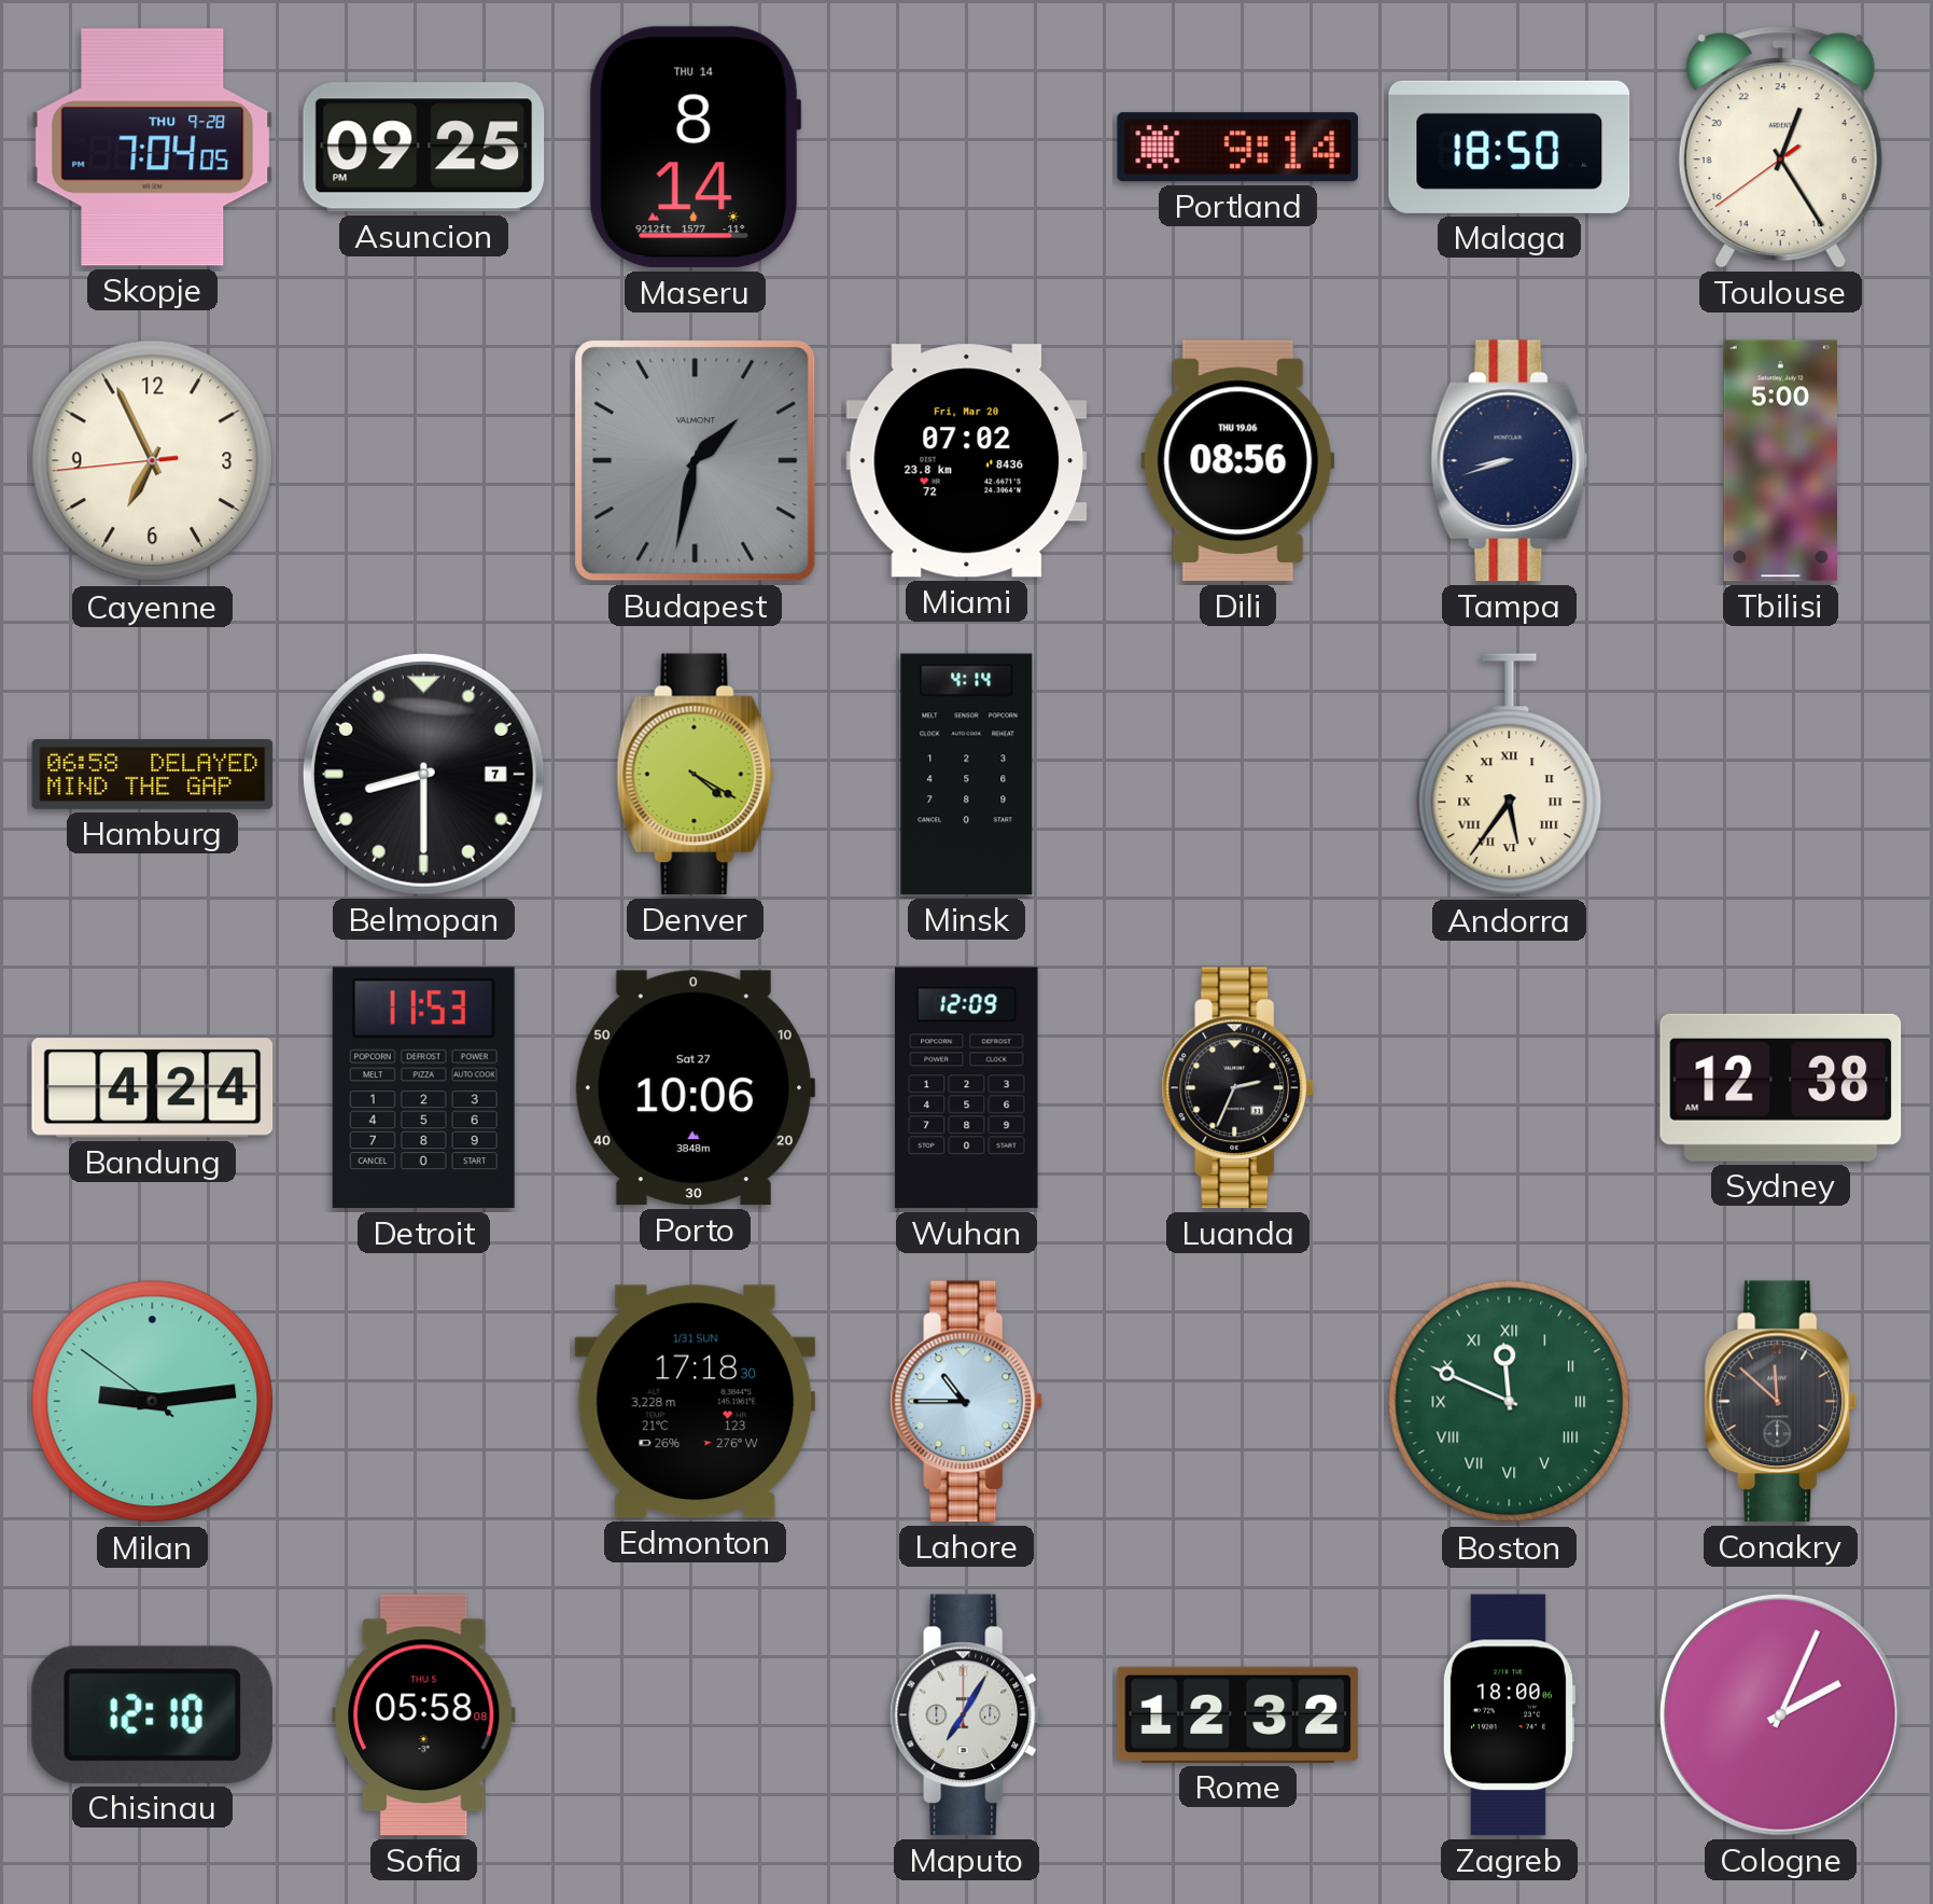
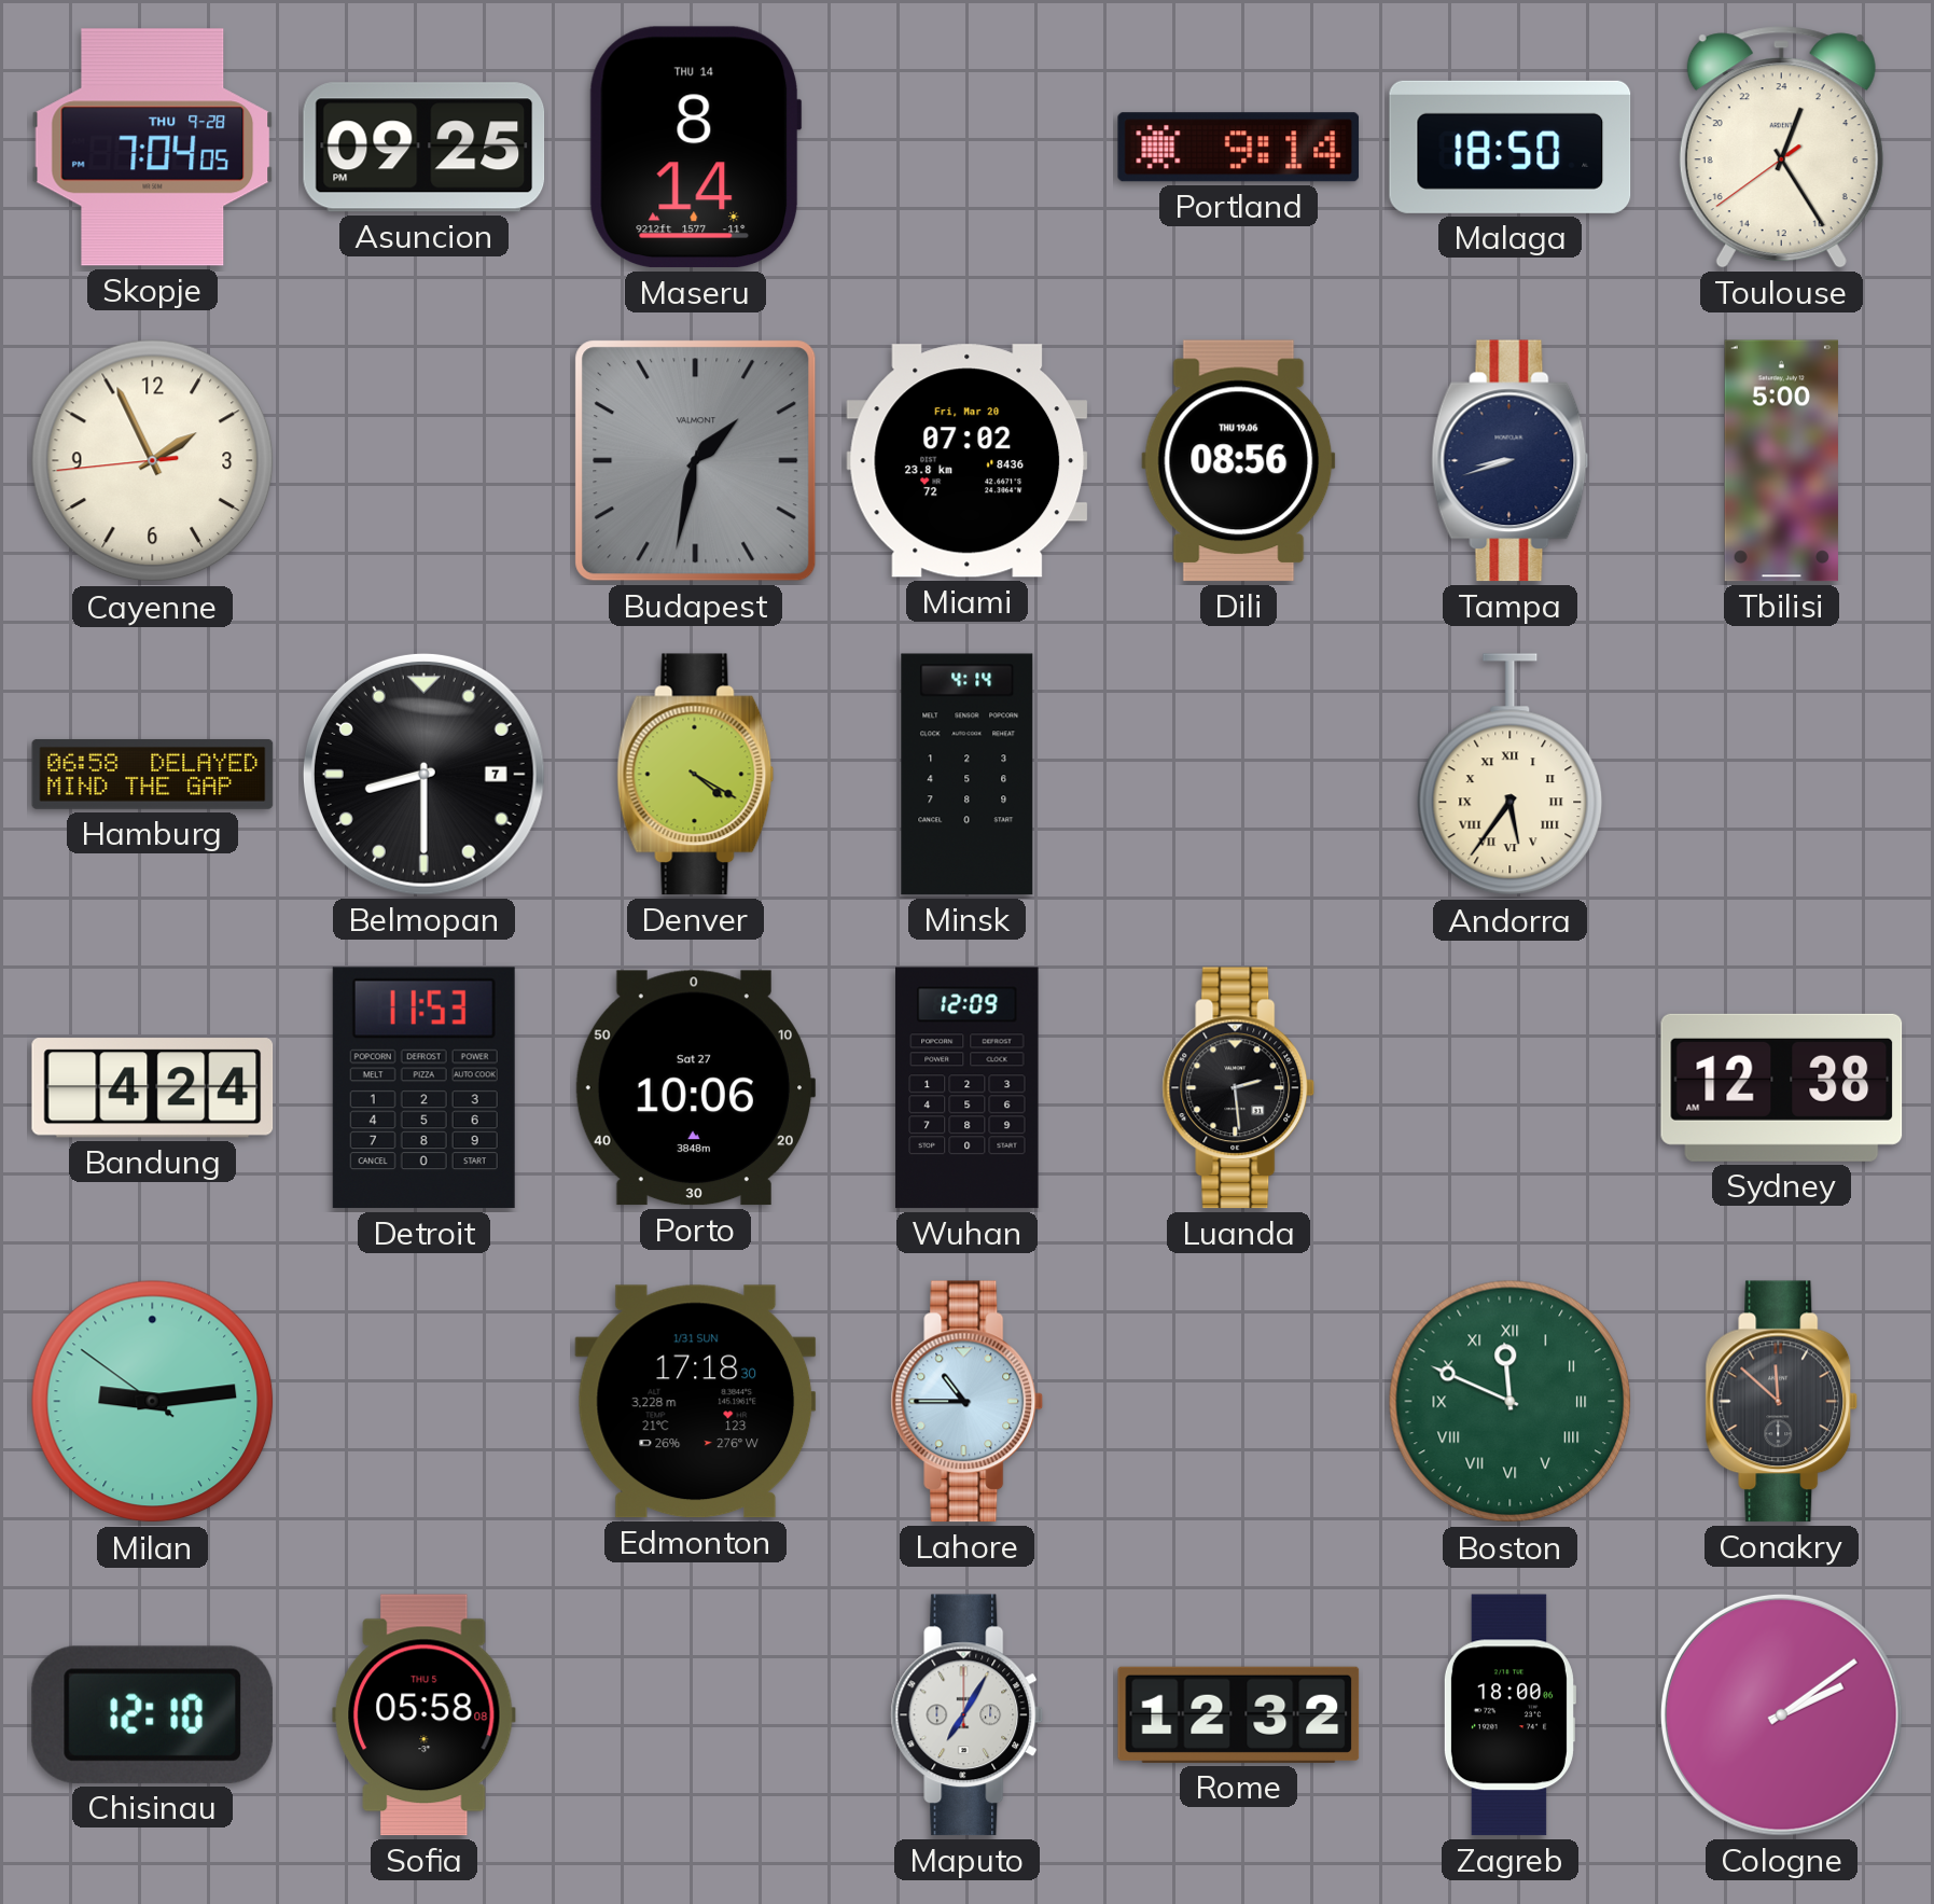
Cayenne: 6:55 -> 1:55 (153, 461)
Luanda: 2:34 -> 2:29 (1239, 1088)
Cologne: 2:04 -> 2:09 (1781, 1714)
